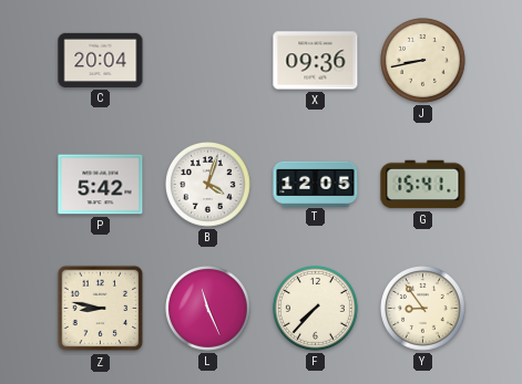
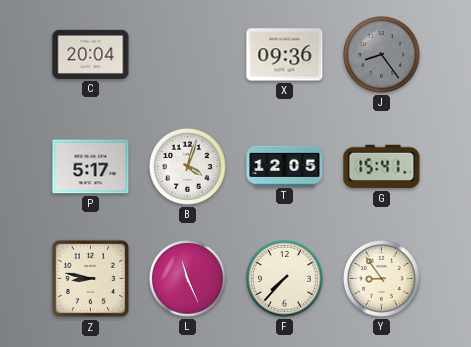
J: 8:43 -> 8:24 (382, 55)
J dial: cream -> grey (382, 55)
P: 5:42 -> 5:17 (91, 167)
